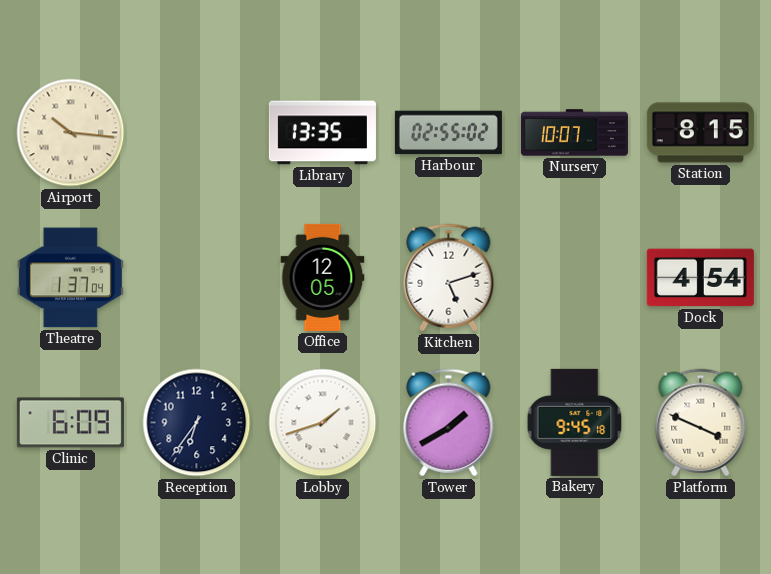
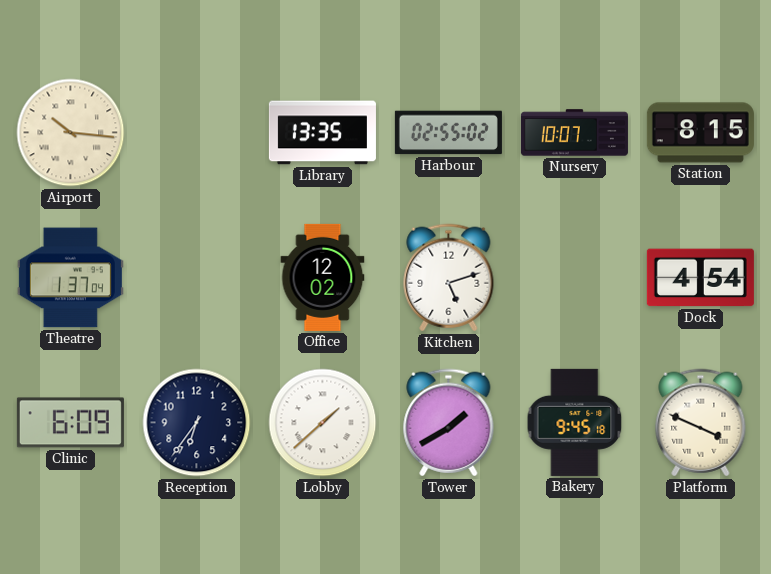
Office: 12:05 -> 12:02 (323, 277)
Lobby: 1:42 -> 1:38 (323, 423)
